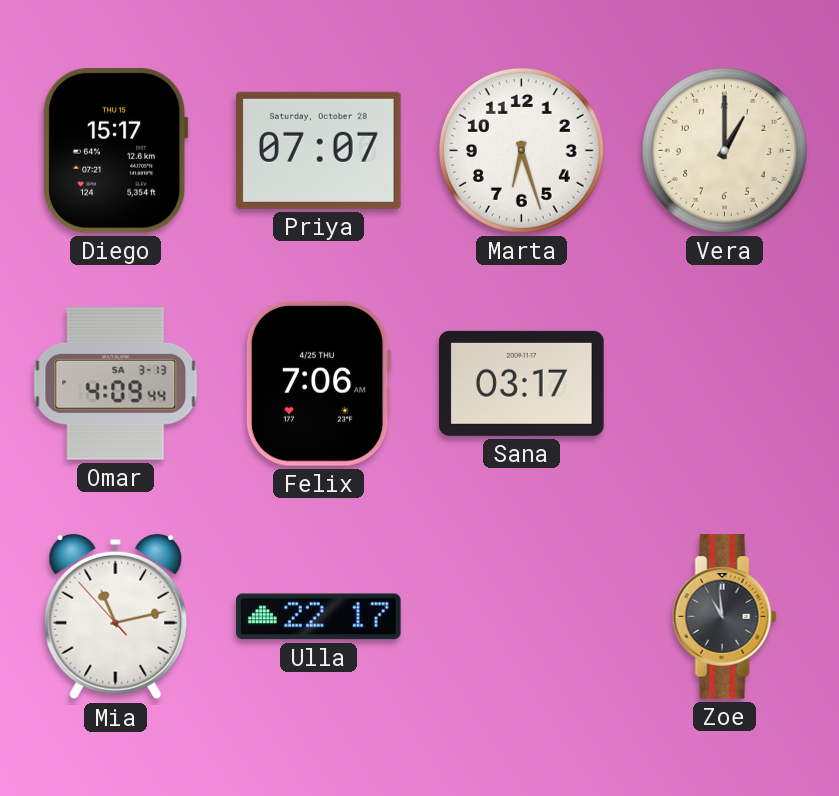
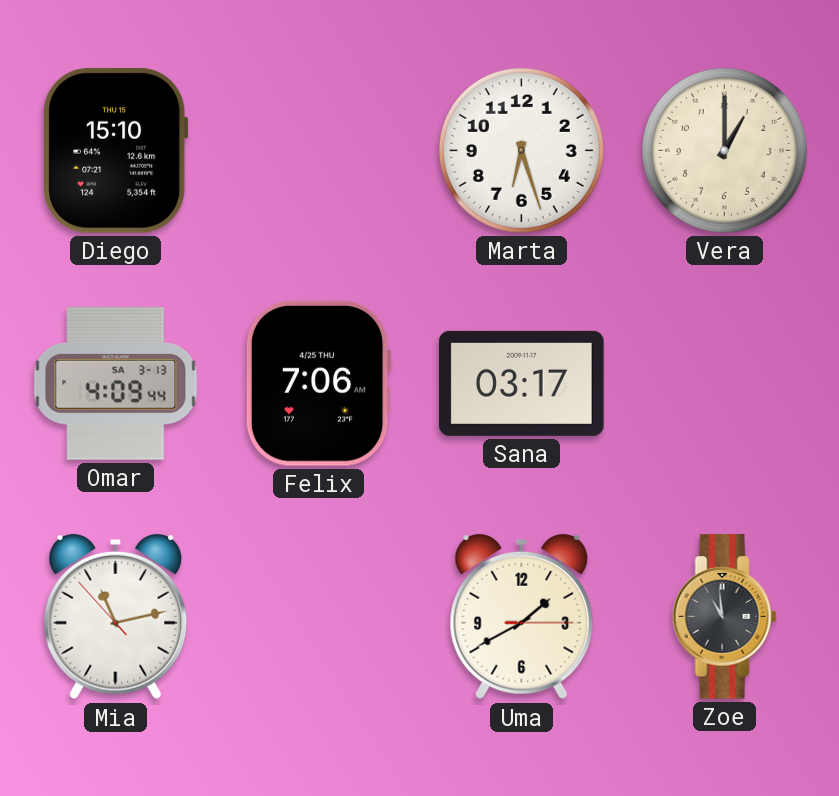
Diego: 15:17 -> 15:10 (115, 150)
Priya: 07:07 -> none (319, 150)
Ulla: 22:17 -> none (319, 617)
Uma: none -> 1:40 (522, 617)
